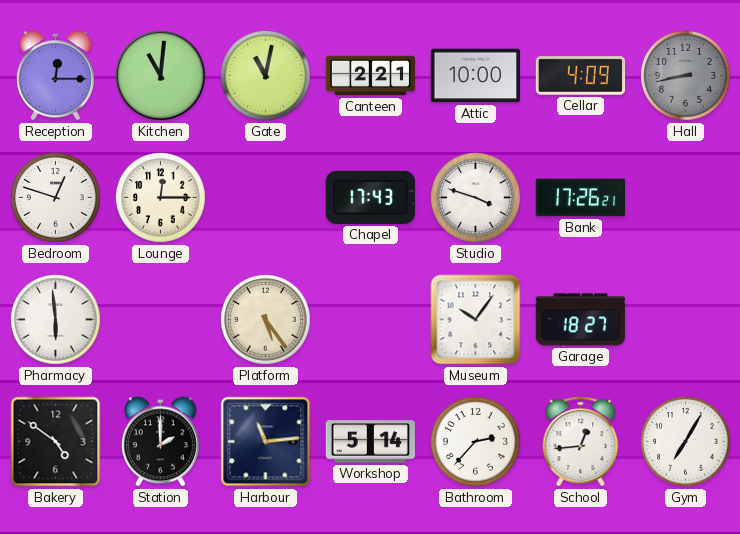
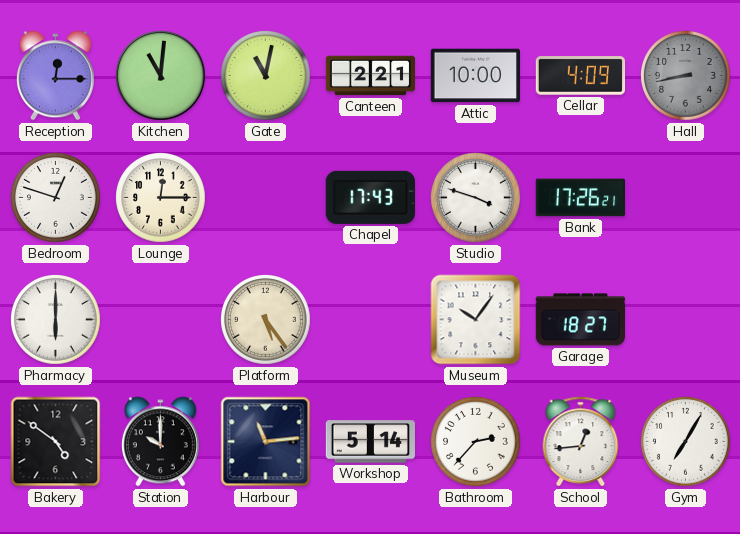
Pharmacy: 5:59 -> 6:00 (56, 320)
Station: 2:00 -> 10:00 (160, 442)
